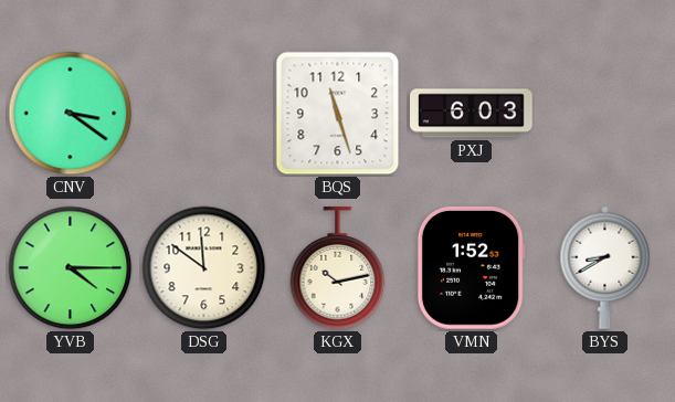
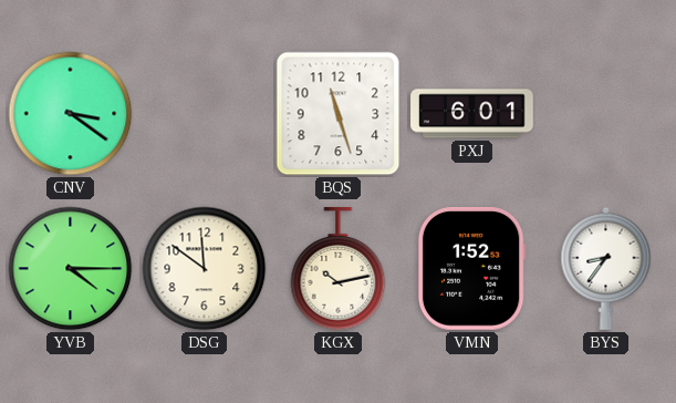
PXJ: 6:03 -> 6:01 (472, 114)
BYS: 8:40 -> 8:36 (606, 268)
